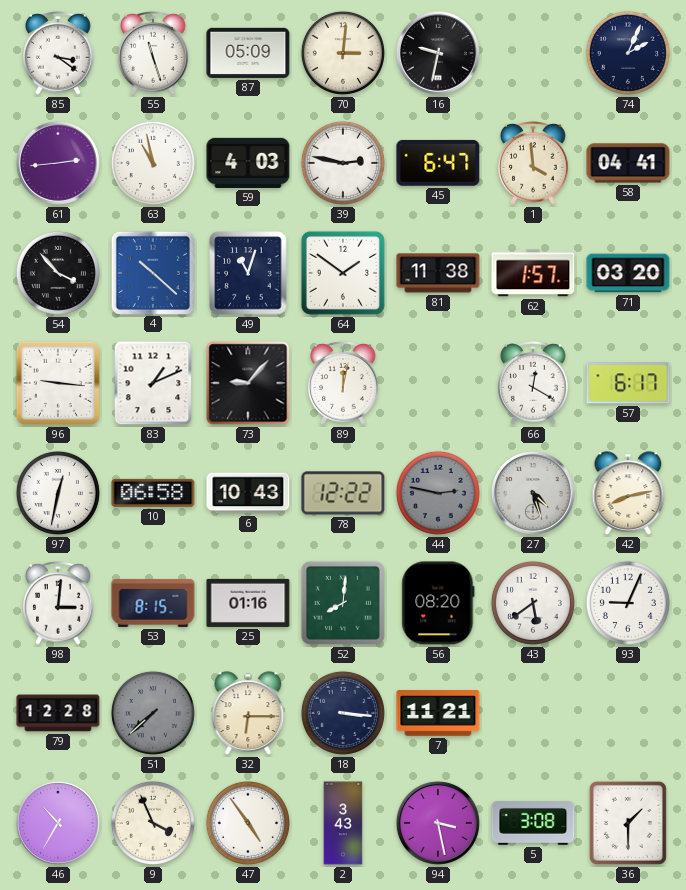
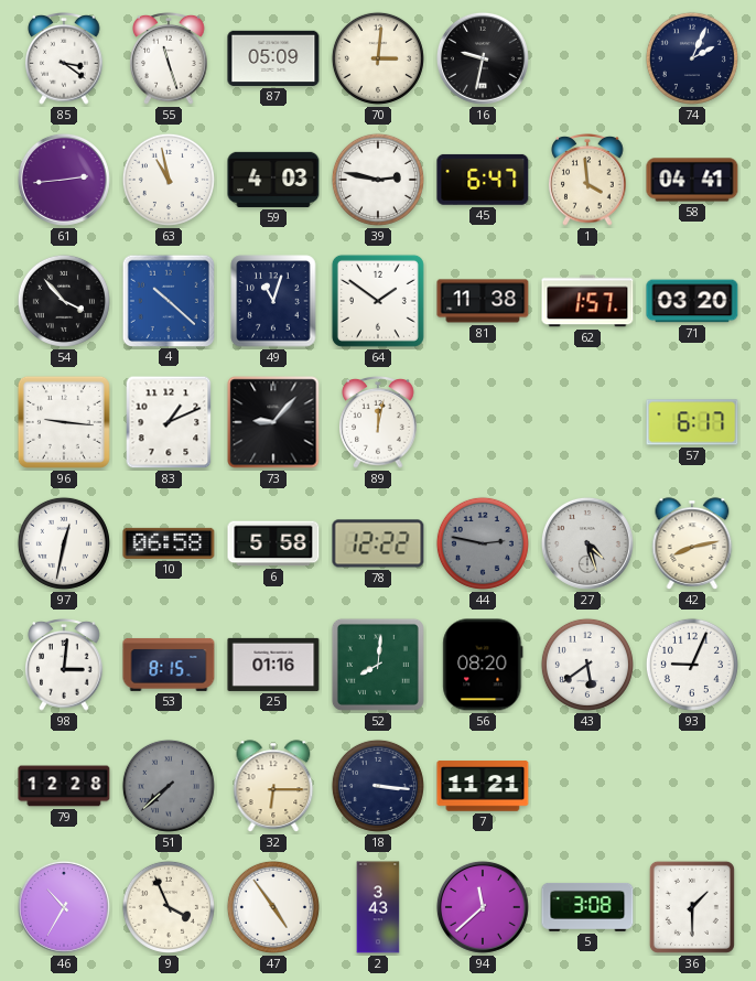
66: 12:20 -> none (533, 384)
6: 10:43 -> 5:58 (273, 543)
94: 3:28 -> 11:38 (483, 907)
